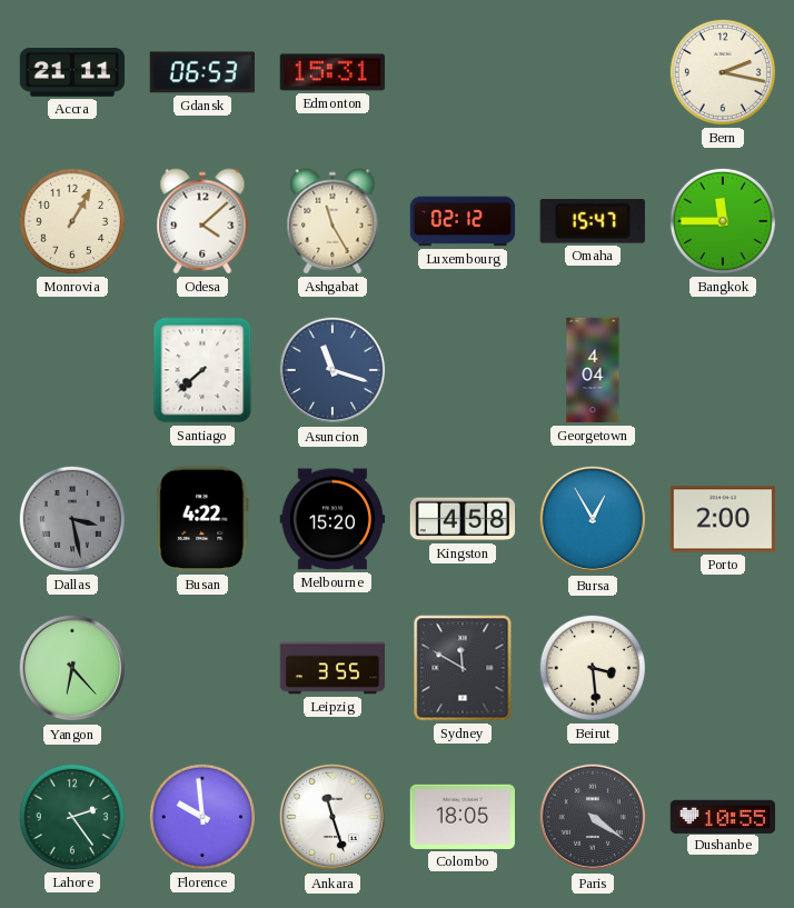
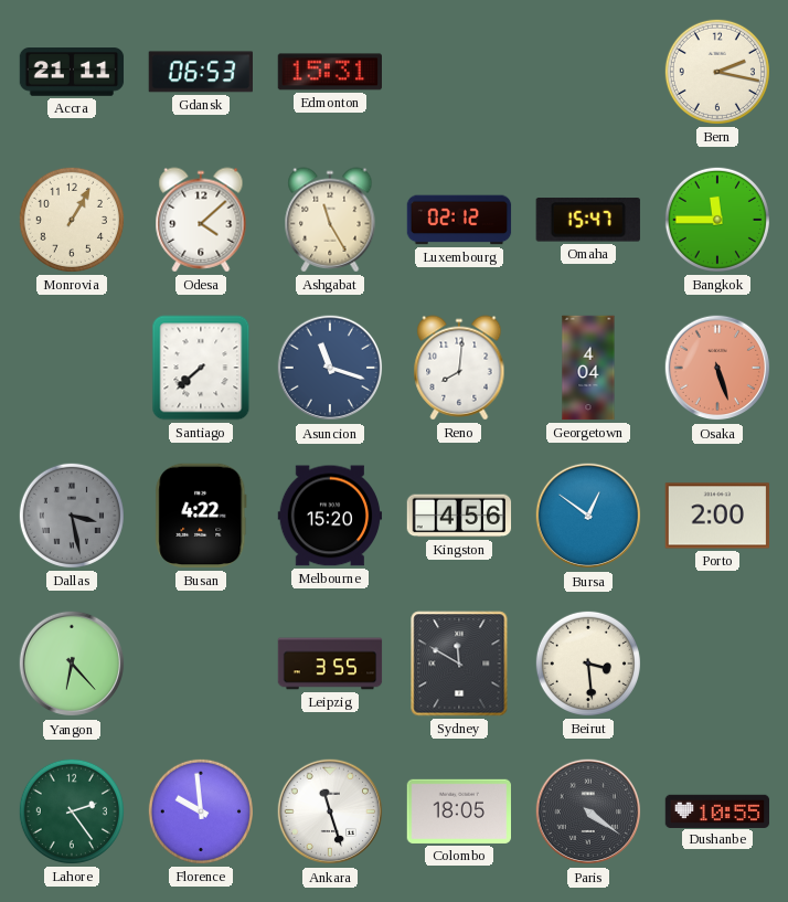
Reno: none -> 8:01 (459, 368)
Osaka: none -> 5:27 (717, 368)
Kingston: 4:58 -> 4:56 (459, 516)
Bursa: 12:55 -> 12:51 (588, 516)
